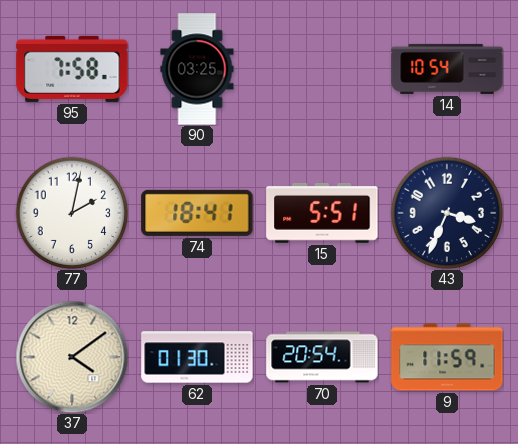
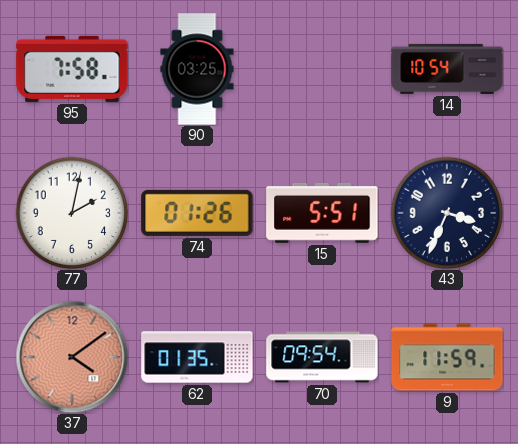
74: 18:41 -> 01:26 (197, 213)
37 dial: cream -> salmon (72, 357)
62: 01:30 -> 01:35 (197, 357)
70: 20:54 -> 09:54 (322, 357)
